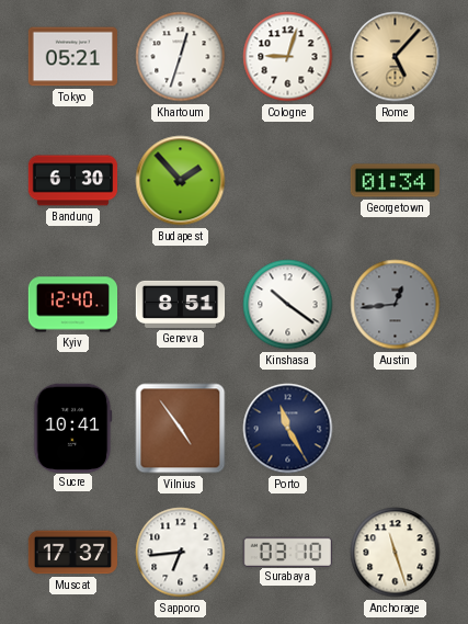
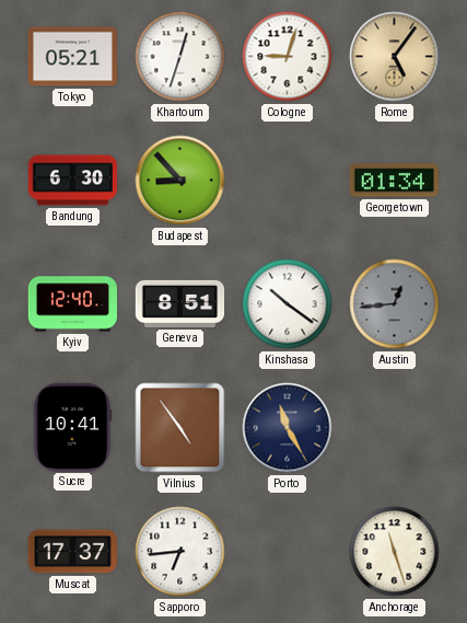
Rome: 5:07 -> 5:06 (395, 57)
Budapest: 1:53 -> 8:53 (180, 181)
Surabaya: 03:10 -> none (287, 552)
